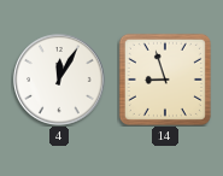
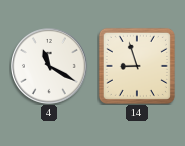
4: 12:05 -> 11:20 (50, 67)
